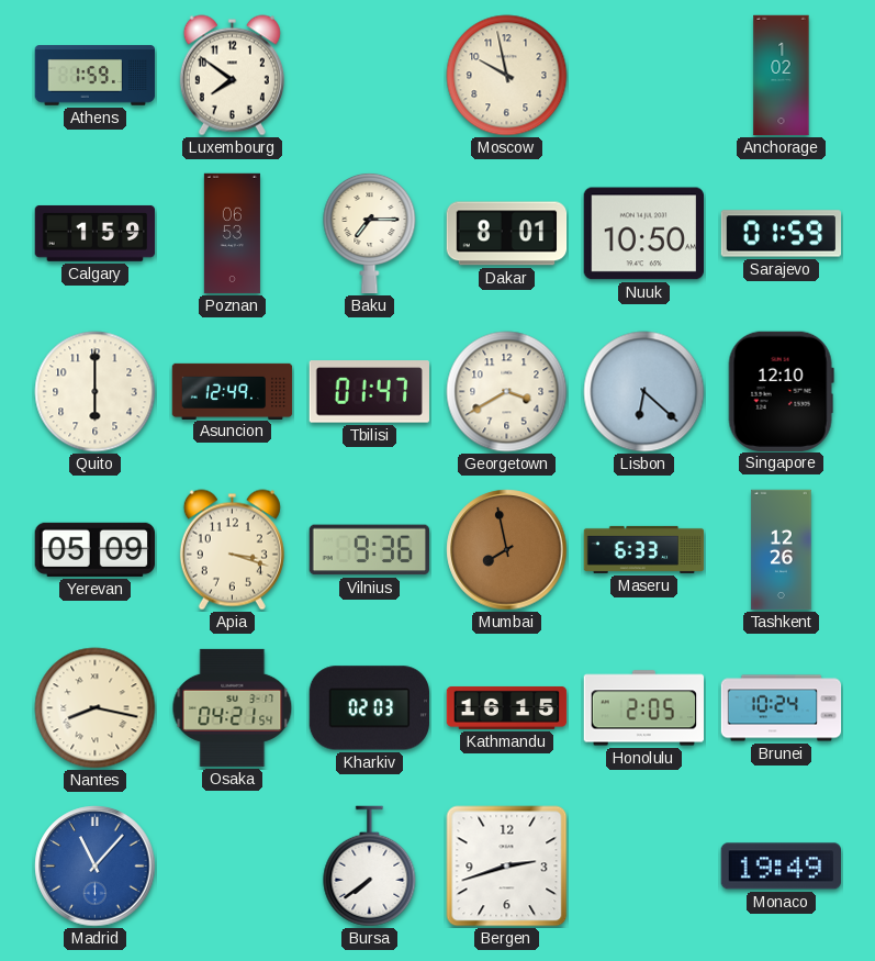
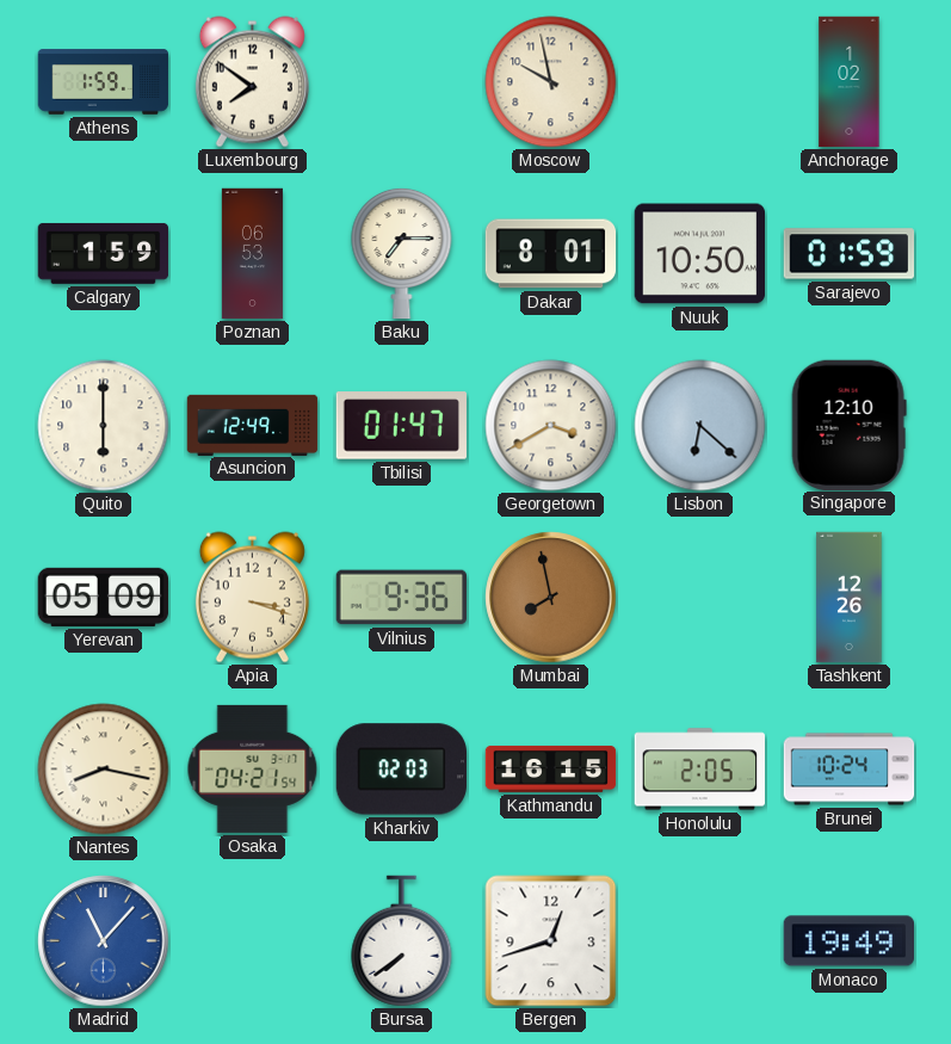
Maseru: 6:33 -> none (644, 549)
Bergen: 2:42 -> 12:42 (551, 941)
